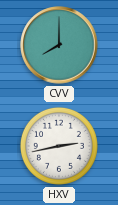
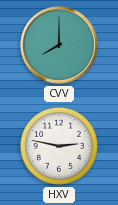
HXV: 2:43 -> 2:47 (59, 146)
